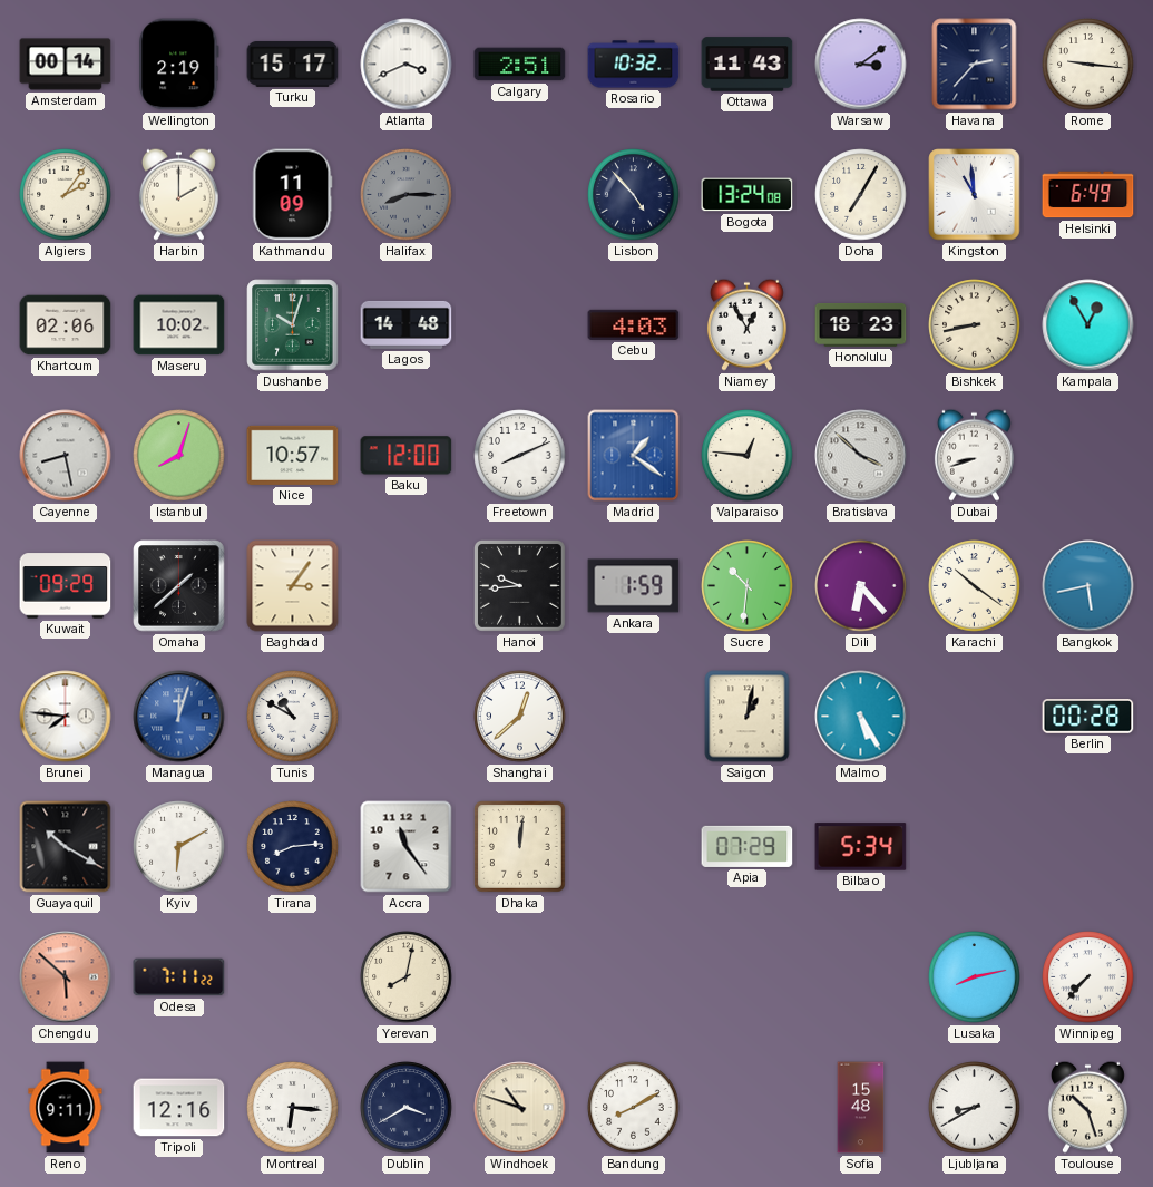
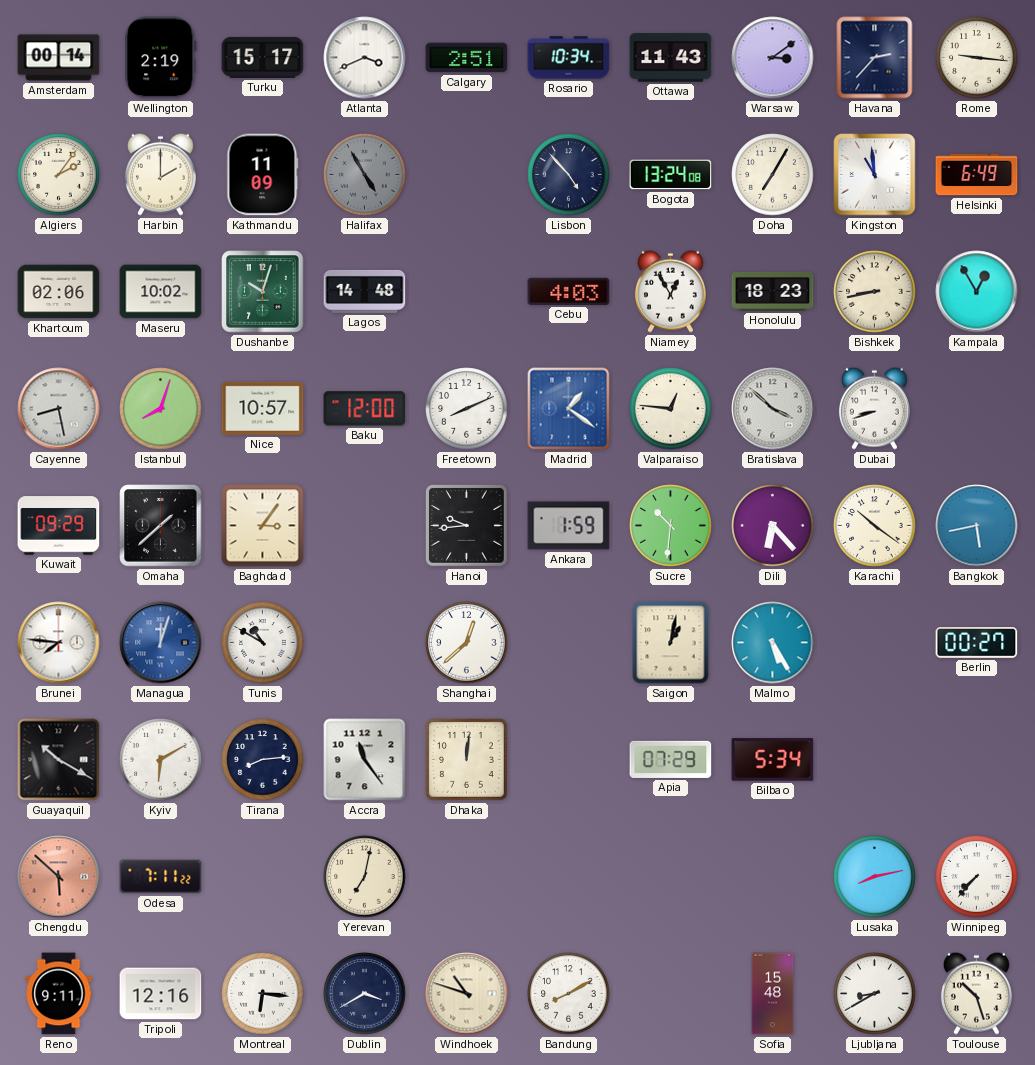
Rosario: 10:32 -> 10:34 (569, 58)
Halifax: 8:15 -> 4:55 (365, 175)
Berlin: 00:28 -> 00:27 (977, 643)
Yerevan: 8:02 -> 7:02 (365, 877)
